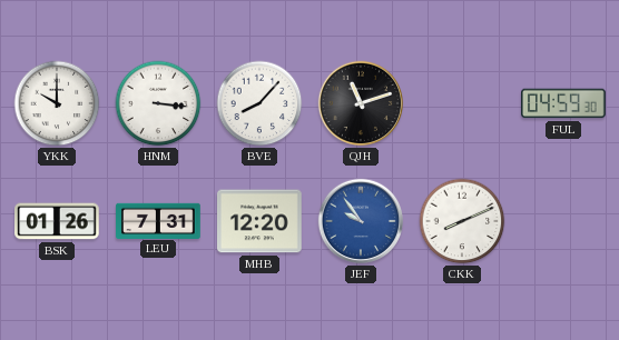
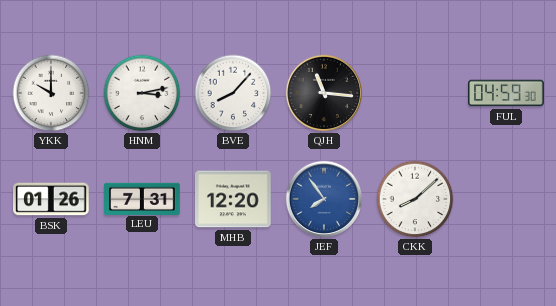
HNM: 3:16 -> 3:13 (142, 93)
QJH: 11:12 -> 11:16 (324, 93)
JEF: 9:54 -> 7:54 (324, 199)
CKK: 8:11 -> 8:08 (415, 199)
